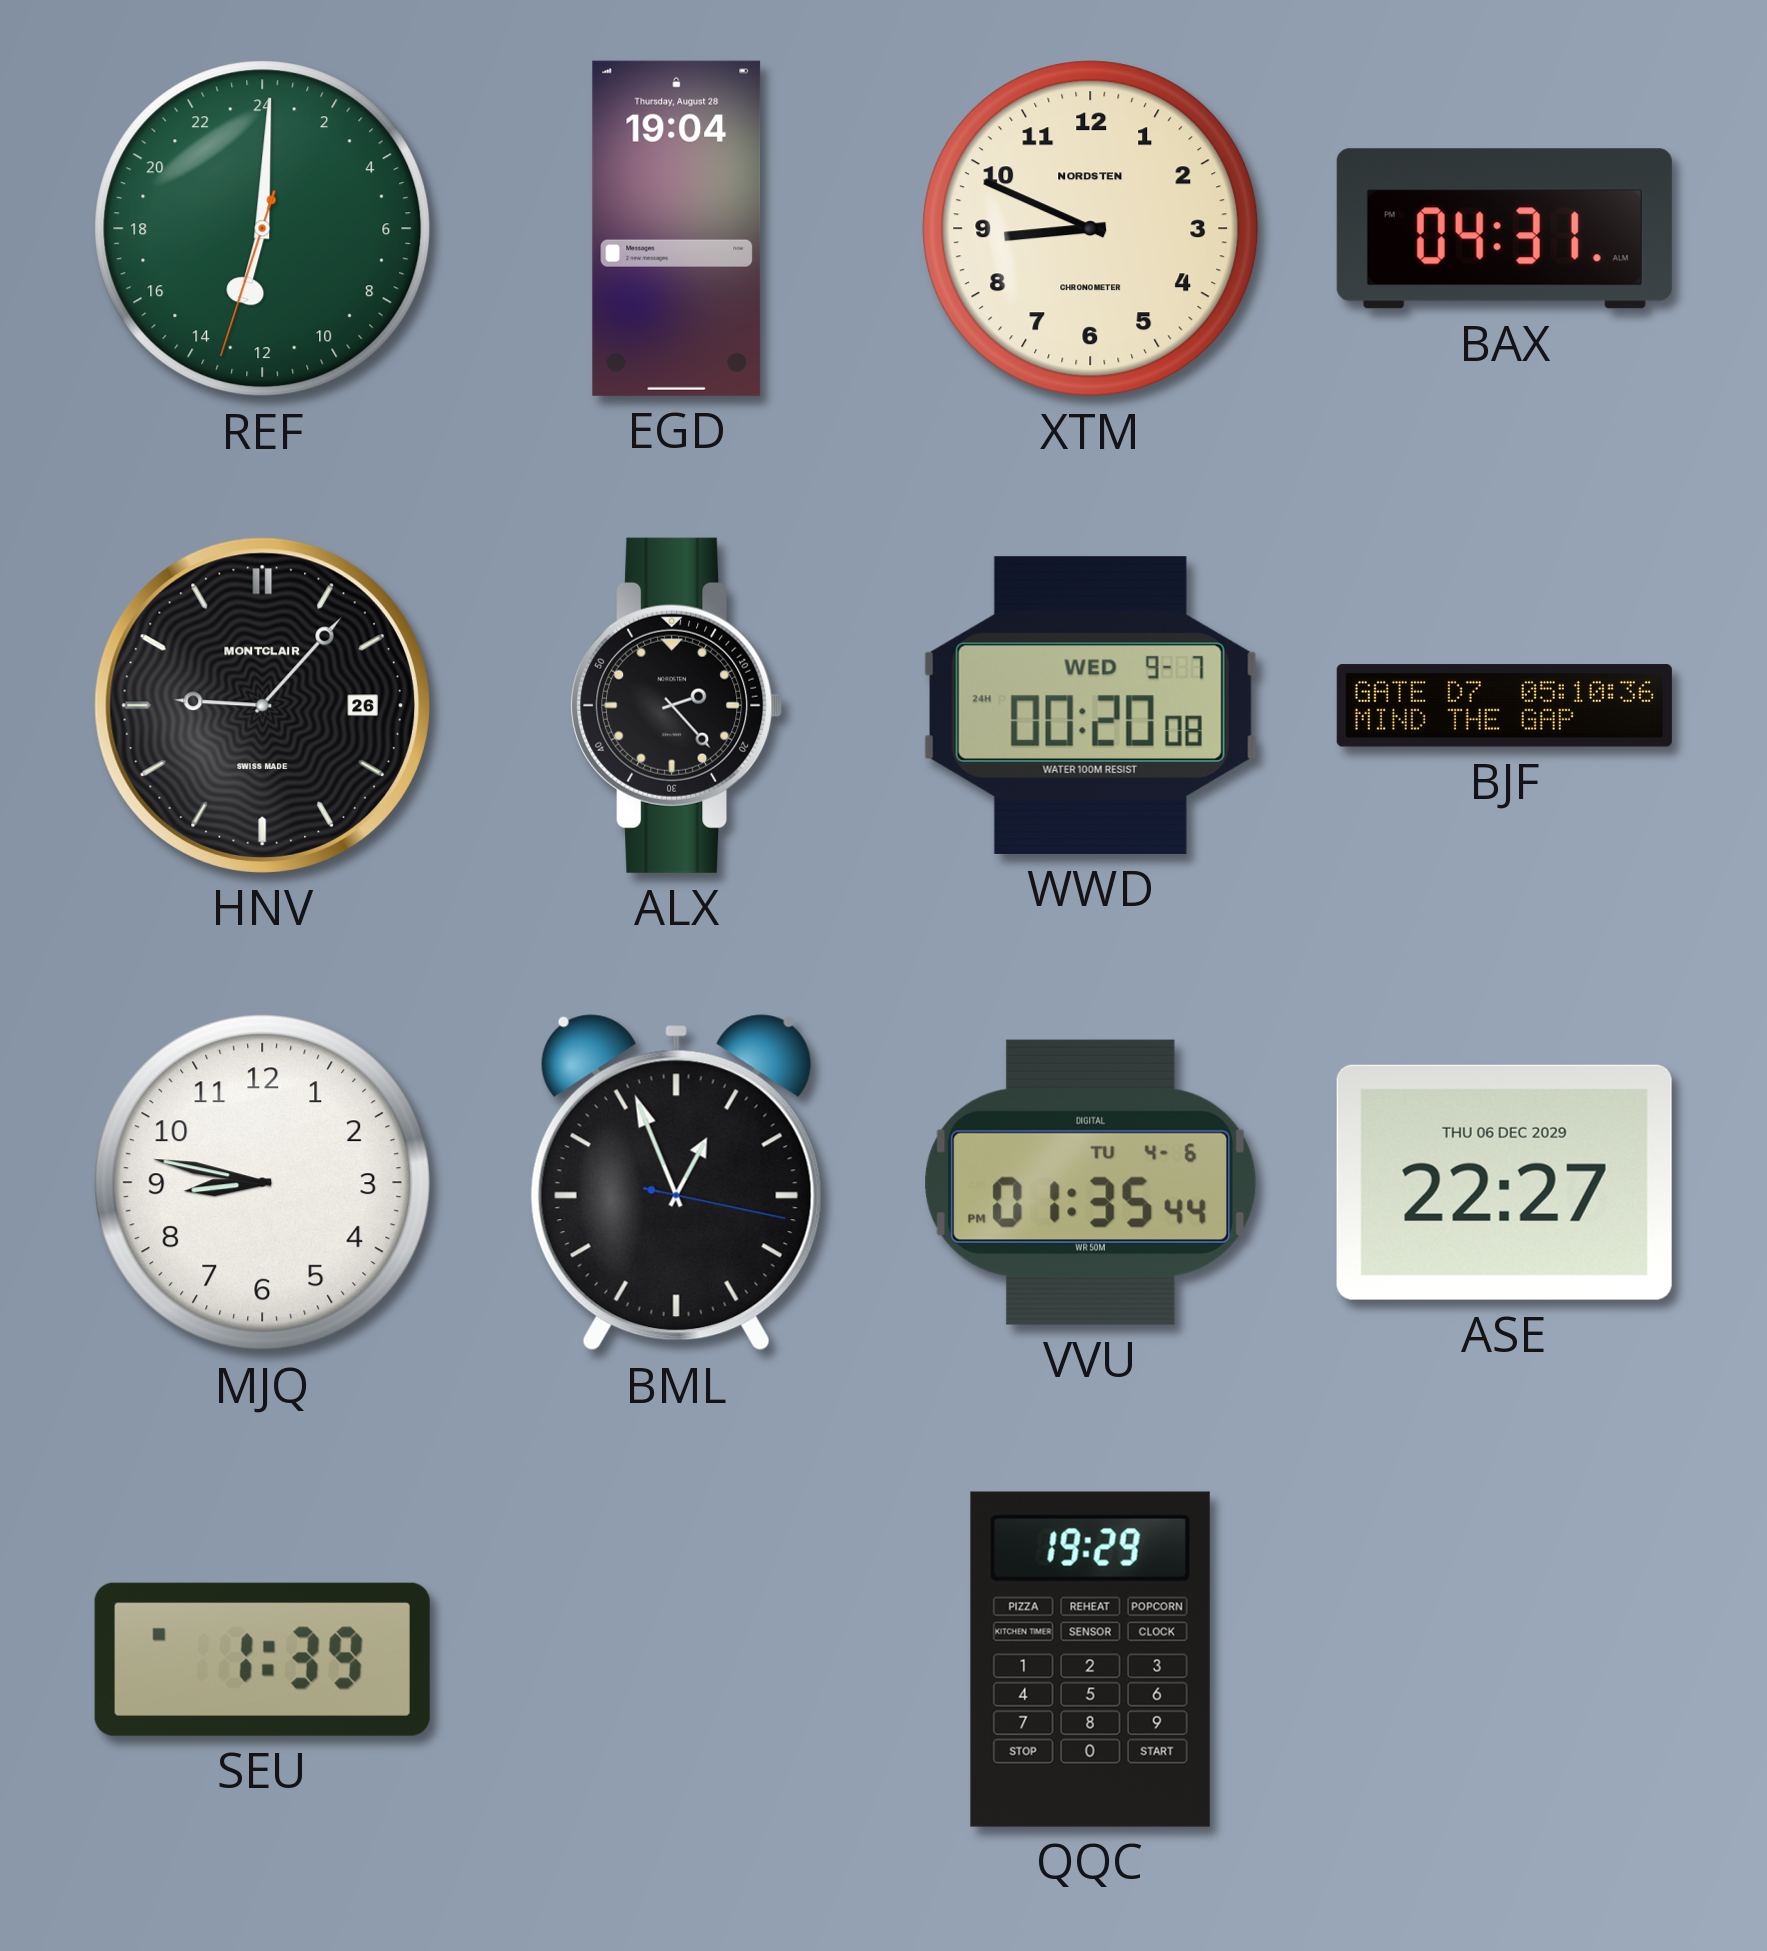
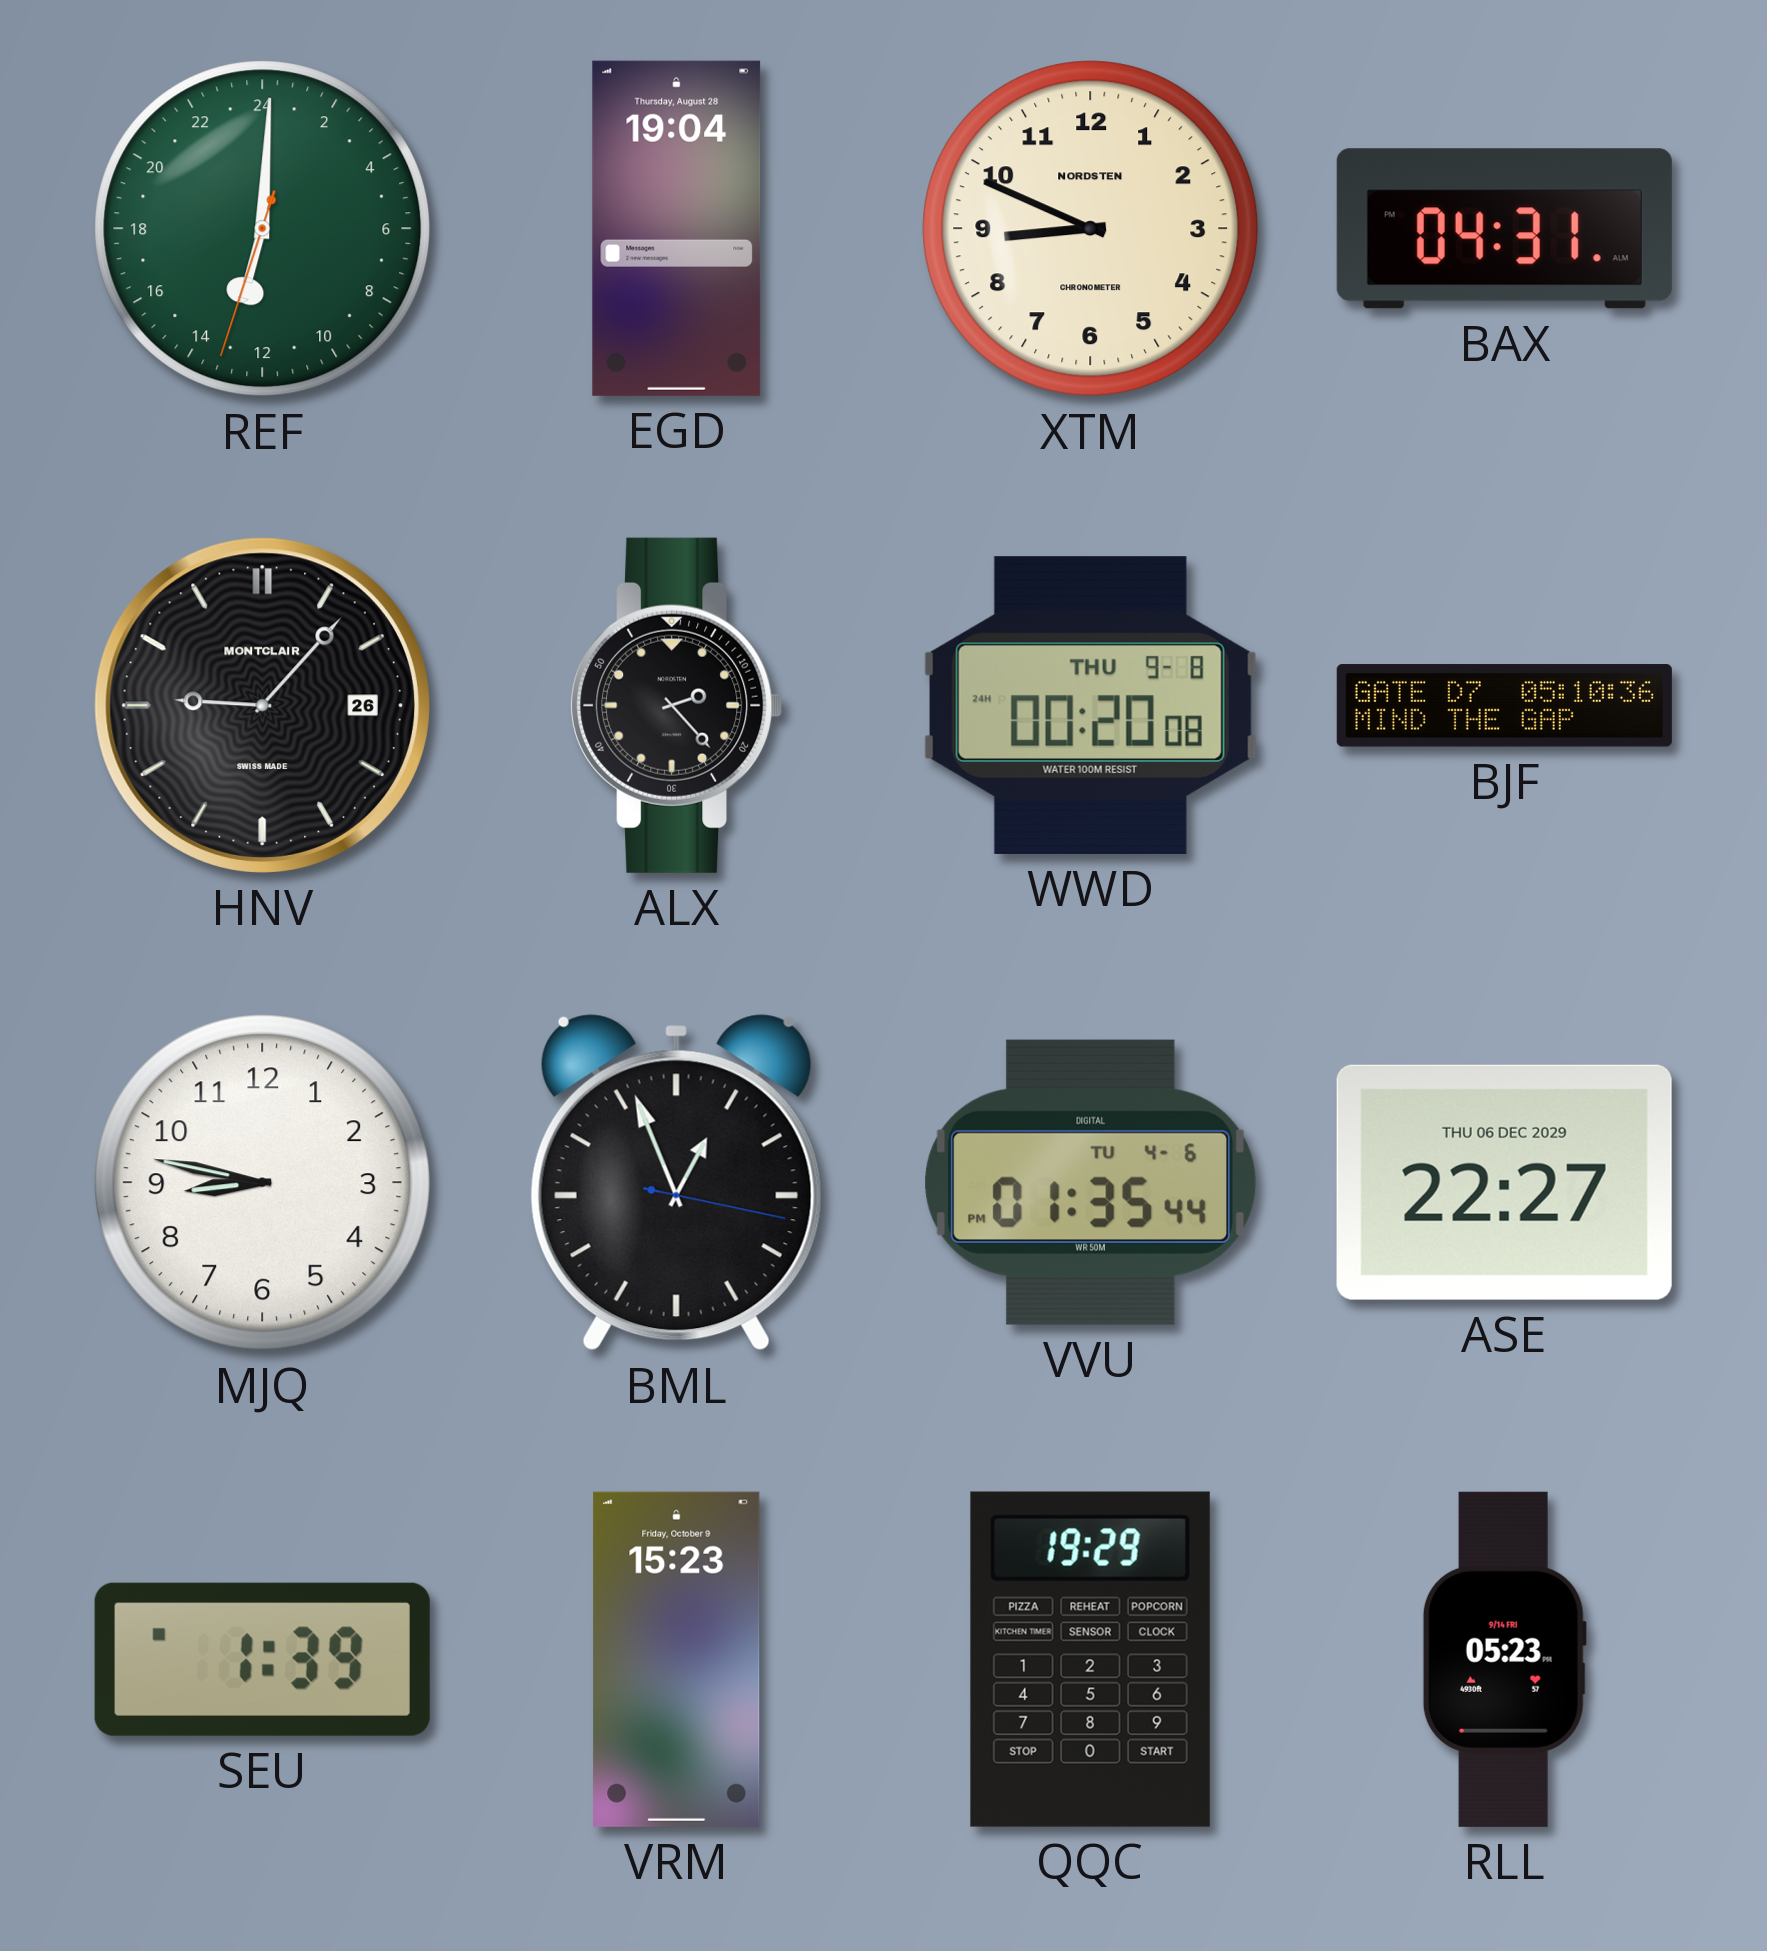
WWD date: WED 9-7 -> THU 9-8 (1090, 705)
VRM: none -> 15:23 (677, 1659)
RLL: none -> 05:23 (1504, 1659)
